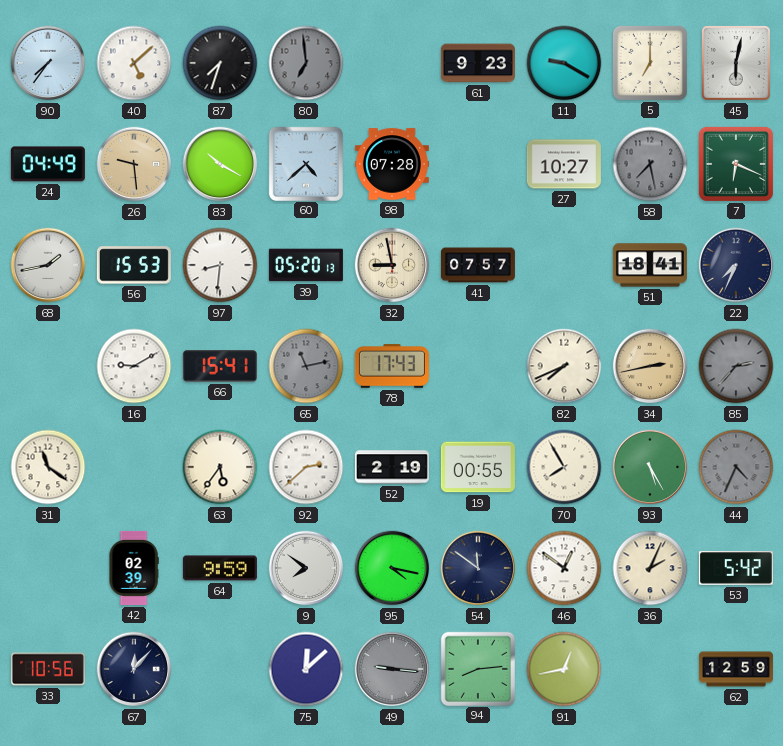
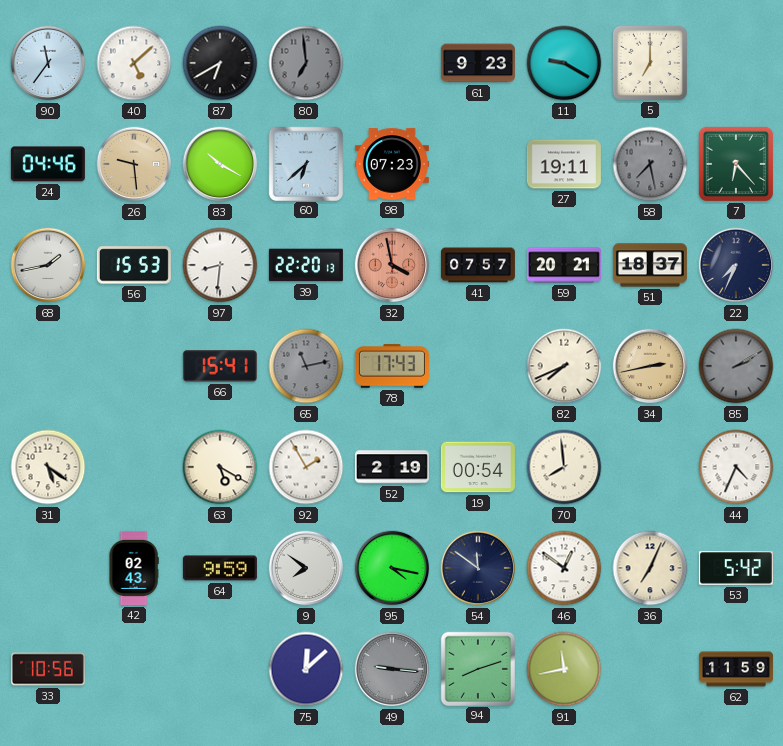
90: 7:36 -> 11:36 (48, 63)
87: 7:33 -> 6:40 (220, 63)
45: 6:02 -> none (737, 64)
24: 04:49 -> 04:46 (48, 164)
60: 4:38 -> 6:38 (305, 163)
98: 07:28 -> 07:23 (392, 164)
27: 10:27 -> 19:11 (564, 164)
7: 6:19 -> 6:23 (736, 164)
39: 05:20 -> 22:20 (306, 265)
32: 8:58 -> 3:58 (392, 265)
32 dial: cream -> salmon (392, 265)
59: none -> 20:21 (564, 265)
51: 18:41 -> 18:37 (650, 265)
16: 9:10 -> none (134, 366)
85: 2:37 -> 2:10 (736, 366)
31: 11:21 -> 5:21 (48, 467)
63: 5:36 -> 5:20 (220, 467)
92: 2:38 -> 1:55 (306, 467)
19: 00:55 -> 00:54 (478, 467)
70: 7:55 -> 7:59 (564, 467)
93: 5:25 -> none (650, 467)
44 dial: grey -> white (736, 467)
42: 02:39 -> 02:43 (134, 568)
36: 2:04 -> 7:04 (650, 568)
67: 12:07 -> none (134, 669)
94: 8:14 -> 8:12 (477, 668)
91: 12:43 -> 11:43 (564, 669)
62: 12:59 -> 11:59 (736, 669)
